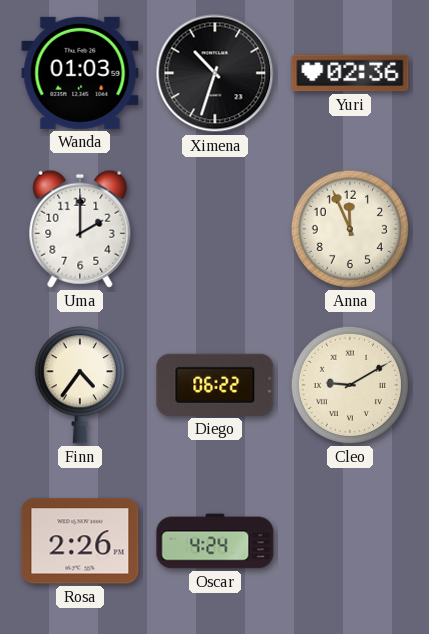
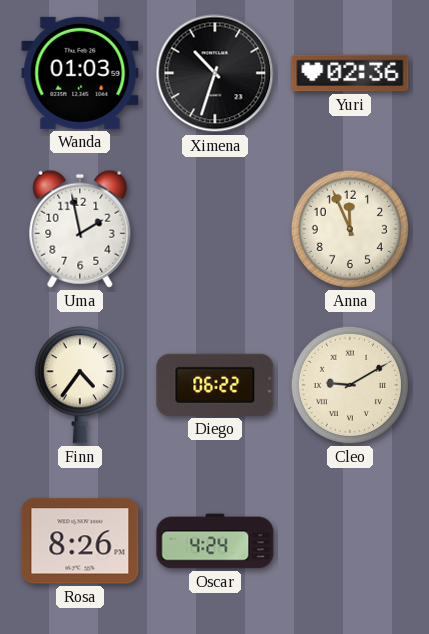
Uma: 2:00 -> 1:58 (80, 229)
Rosa: 2:26 -> 8:26 (80, 541)
